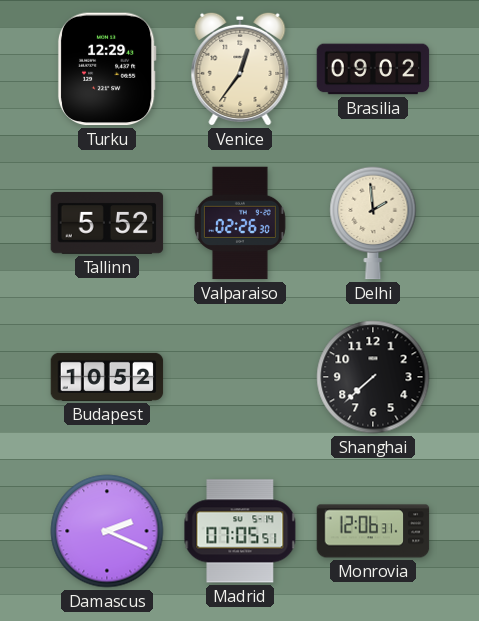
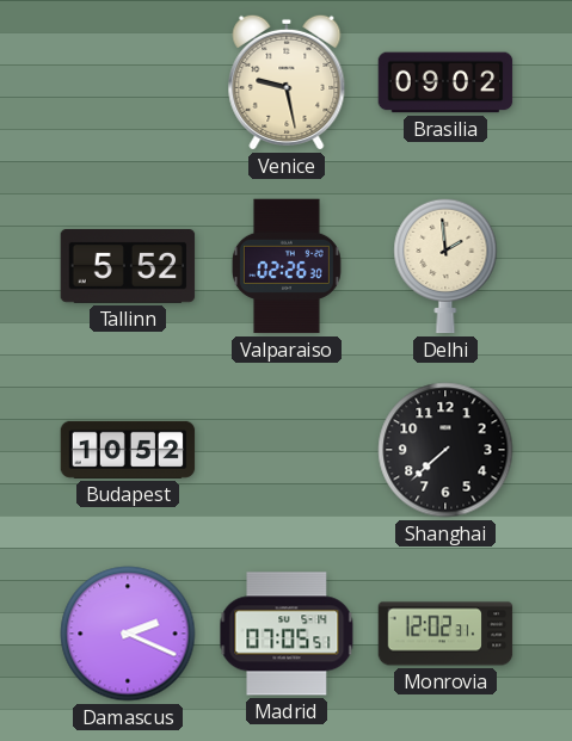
Turku: 12:29 -> none (107, 69)
Venice: 12:36 -> 9:28 (287, 82)
Monrovia: 12:06 -> 12:02 (445, 634)
